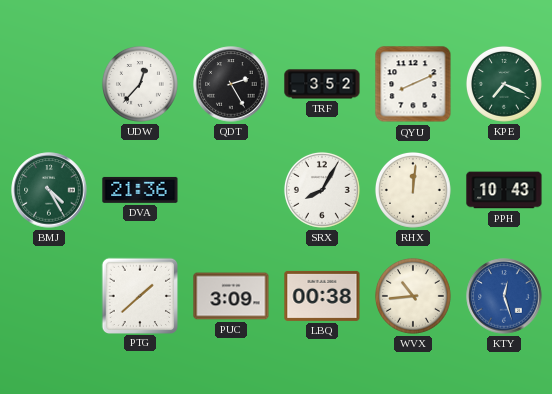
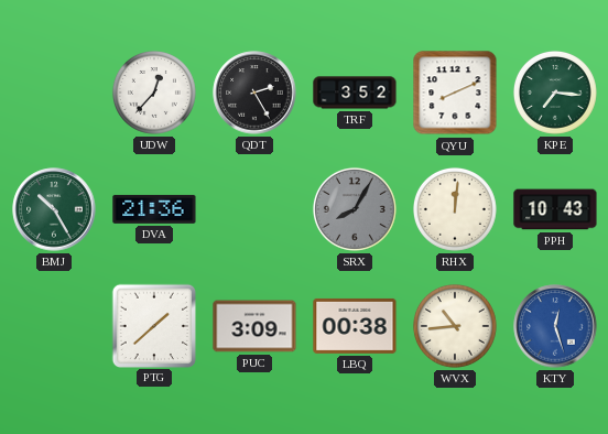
KPE: 7:19 -> 7:16 (555, 93)
BMJ: 4:25 -> 10:25 (54, 209)
SRX dial: white -> grey (355, 209)
